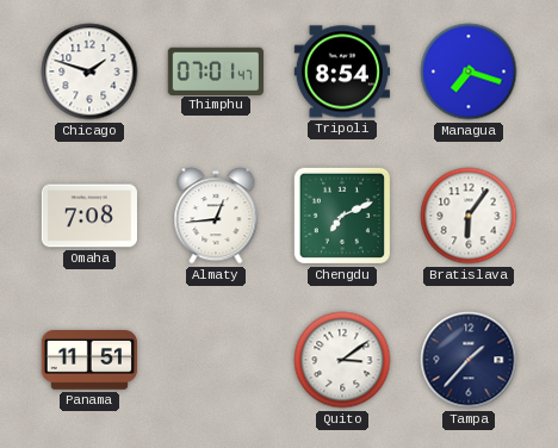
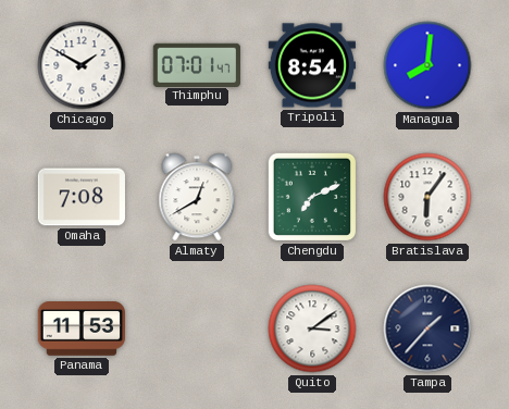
Chicago: 1:48 -> 1:50 (82, 65)
Managua: 7:18 -> 8:01 (427, 65)
Almaty: 12:44 -> 12:40 (197, 197)
Panama: 11:51 -> 11:53 (82, 329)
